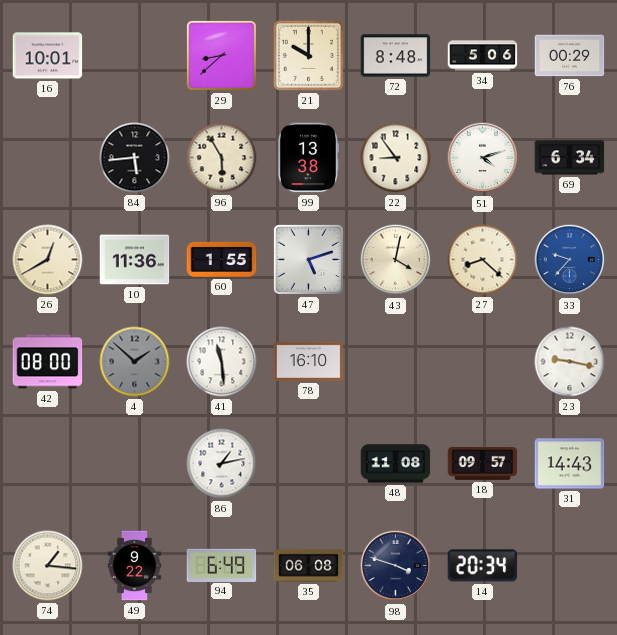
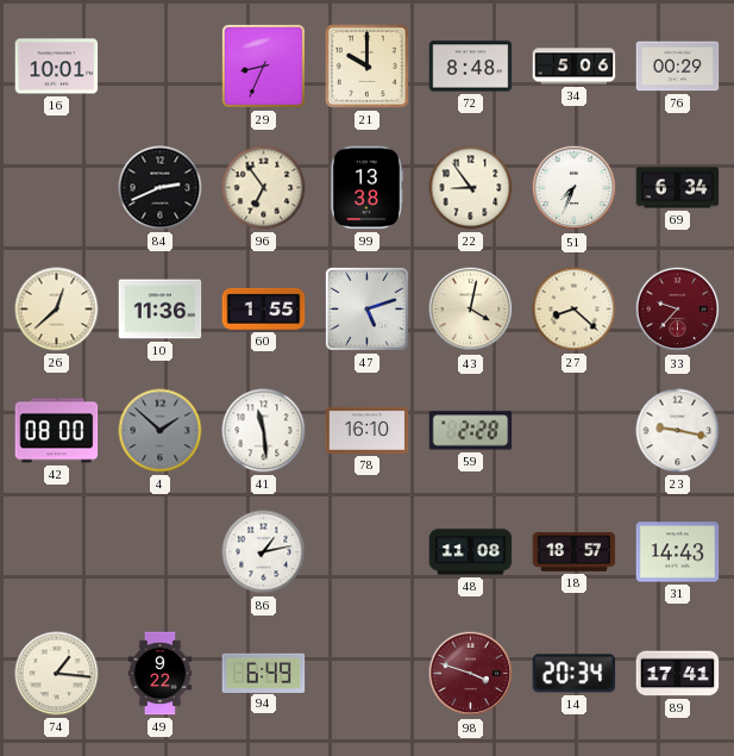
29: 8:38 -> 8:34 (263, 65)
84: 5:44 -> 2:41 (161, 188)
96: 5:55 -> 6:54 (264, 188)
51: 4:12 -> 7:34 (575, 188)
26: 12:40 -> 12:38 (57, 310)
33 dial: blue -> burgundy (678, 310)
59: none -> 2:28 (471, 431)
18: 09:57 -> 18:57 (575, 552)
35: 06:08 -> none (309, 566)
98 dial: navy -> burgundy (471, 674)
89: none -> 17:41 (678, 674)
